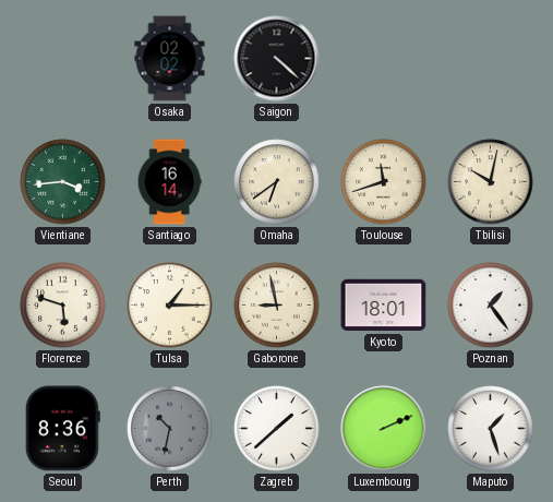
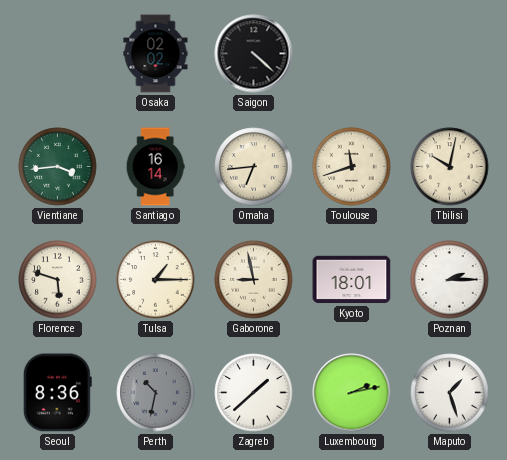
Omaha: 6:39 -> 6:44 (254, 167)
Poznan: 1:24 -> 2:15 (450, 280)
Luxembourg: 2:11 -> 2:13 (352, 393)
